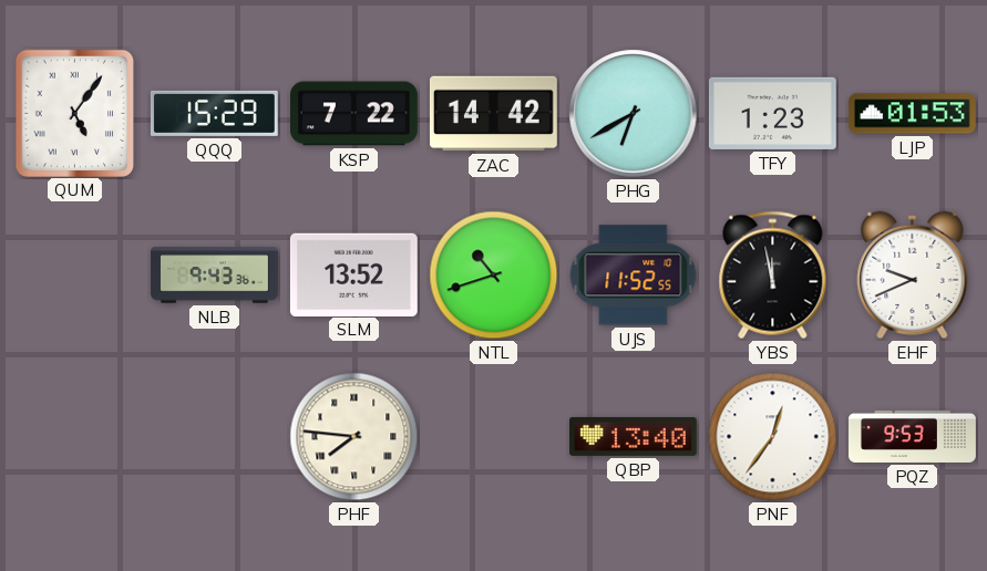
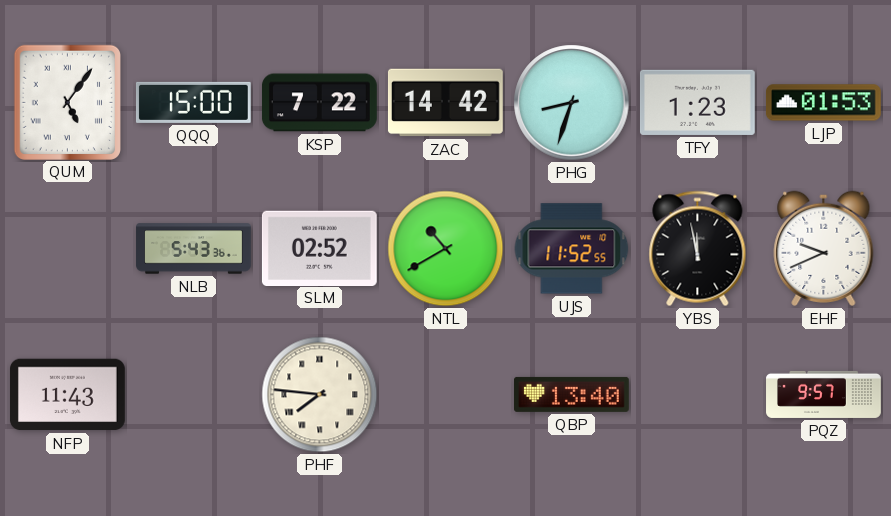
QQQ: 15:29 -> 15:00 (193, 102)
PHG: 6:40 -> 8:33 (572, 103)
NLB: 9:43 -> 5:43 (194, 249)
SLM: 13:52 -> 02:52 (319, 248)
NTL: 10:42 -> 10:40 (446, 249)
NFP: none -> 11:43 (67, 395)
PNF: 12:36 -> none (773, 437)
PQZ: 9:53 -> 9:57 (824, 394)
